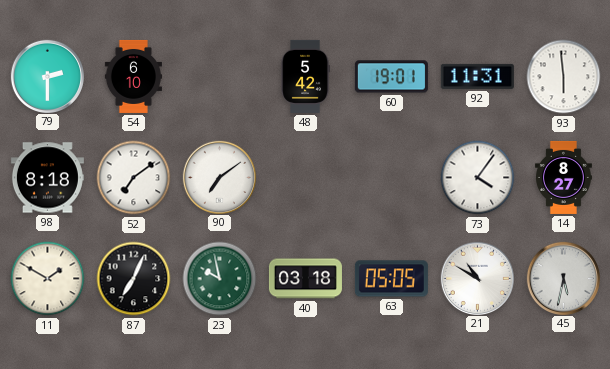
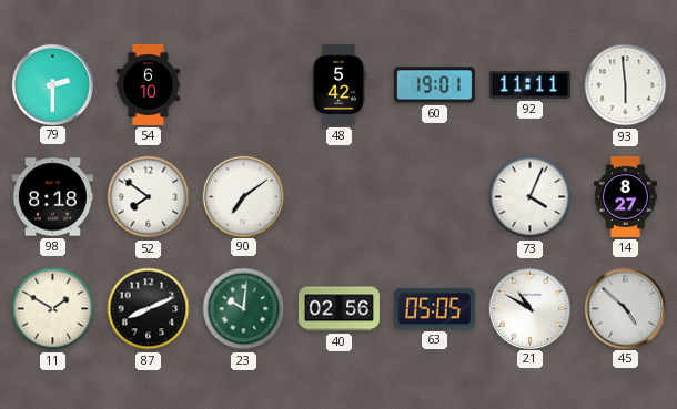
92: 11:31 -> 11:11 (529, 84)
52: 7:09 -> 7:51 (149, 197)
73: 4:06 -> 4:04 (531, 197)
87: 7:04 -> 8:11 (149, 309)
23: 9:58 -> 10:01 (244, 309)
40: 03:18 -> 02:56 (338, 309)
45: 5:32 -> 4:52 (625, 308)
